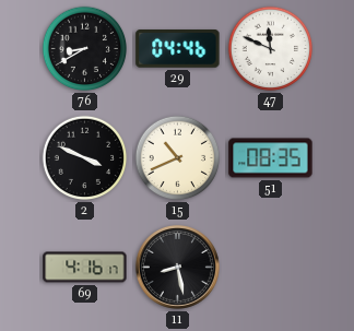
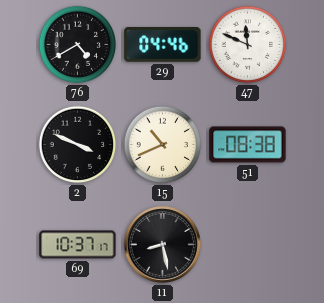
76: 8:40 -> 4:40 (78, 45)
51: 08:35 -> 08:38 (248, 145)
69: 4:16 -> 10:37 (78, 245)
